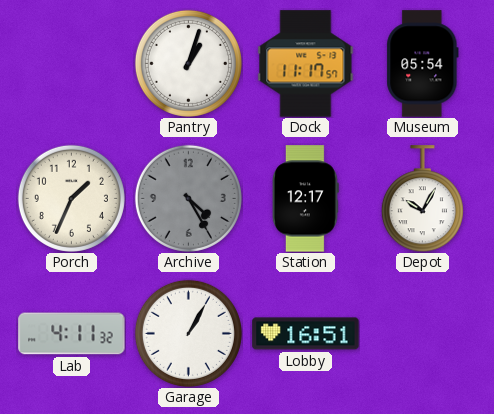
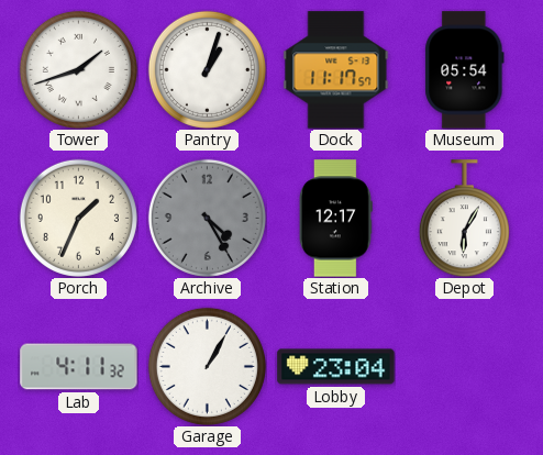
Tower: none -> 1:42 (78, 69)
Depot: 10:05 -> 6:05 (464, 219)
Lobby: 16:51 -> 23:04 (336, 367)
